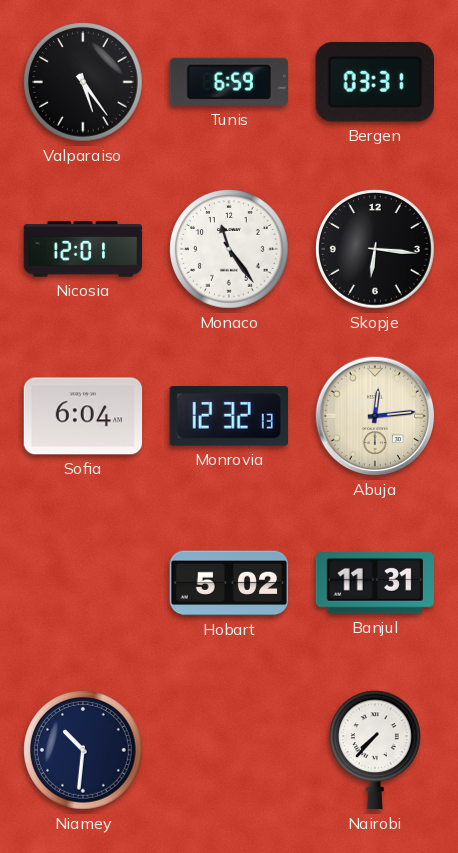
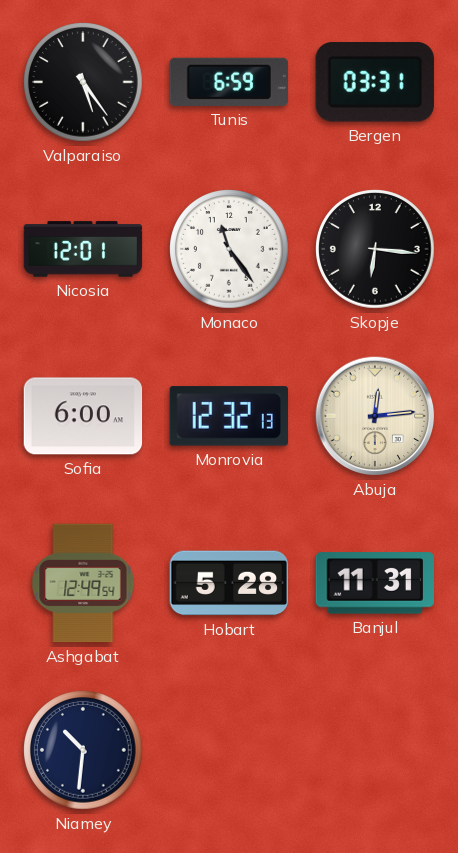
Sofia: 6:04 -> 6:00 (83, 416)
Ashgabat: none -> 12:49 (83, 583)
Hobart: 5:02 -> 5:28 (229, 583)
Nairobi: 7:37 -> none (376, 750)
